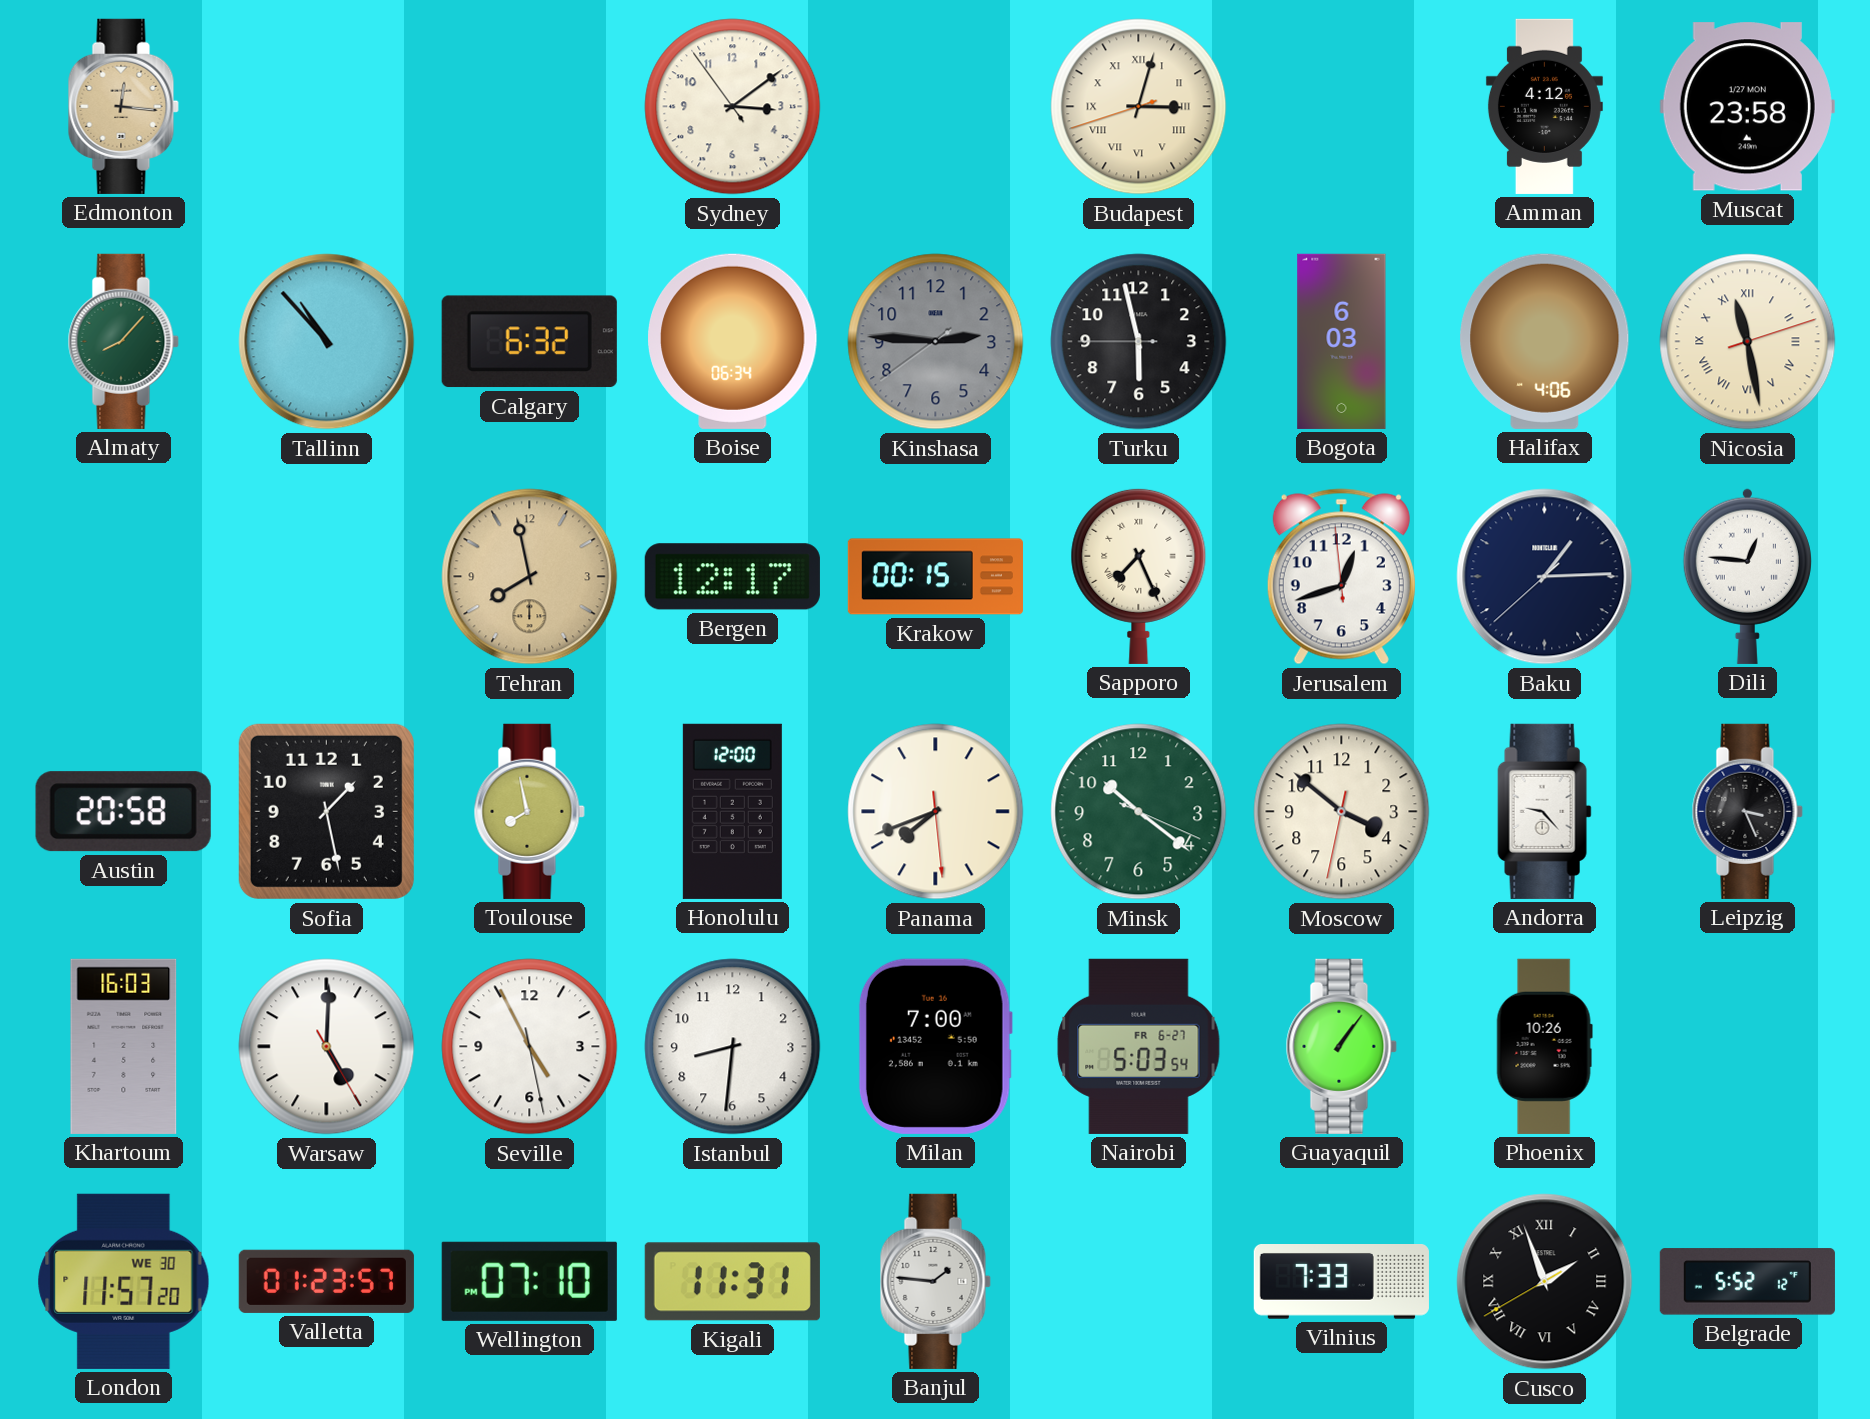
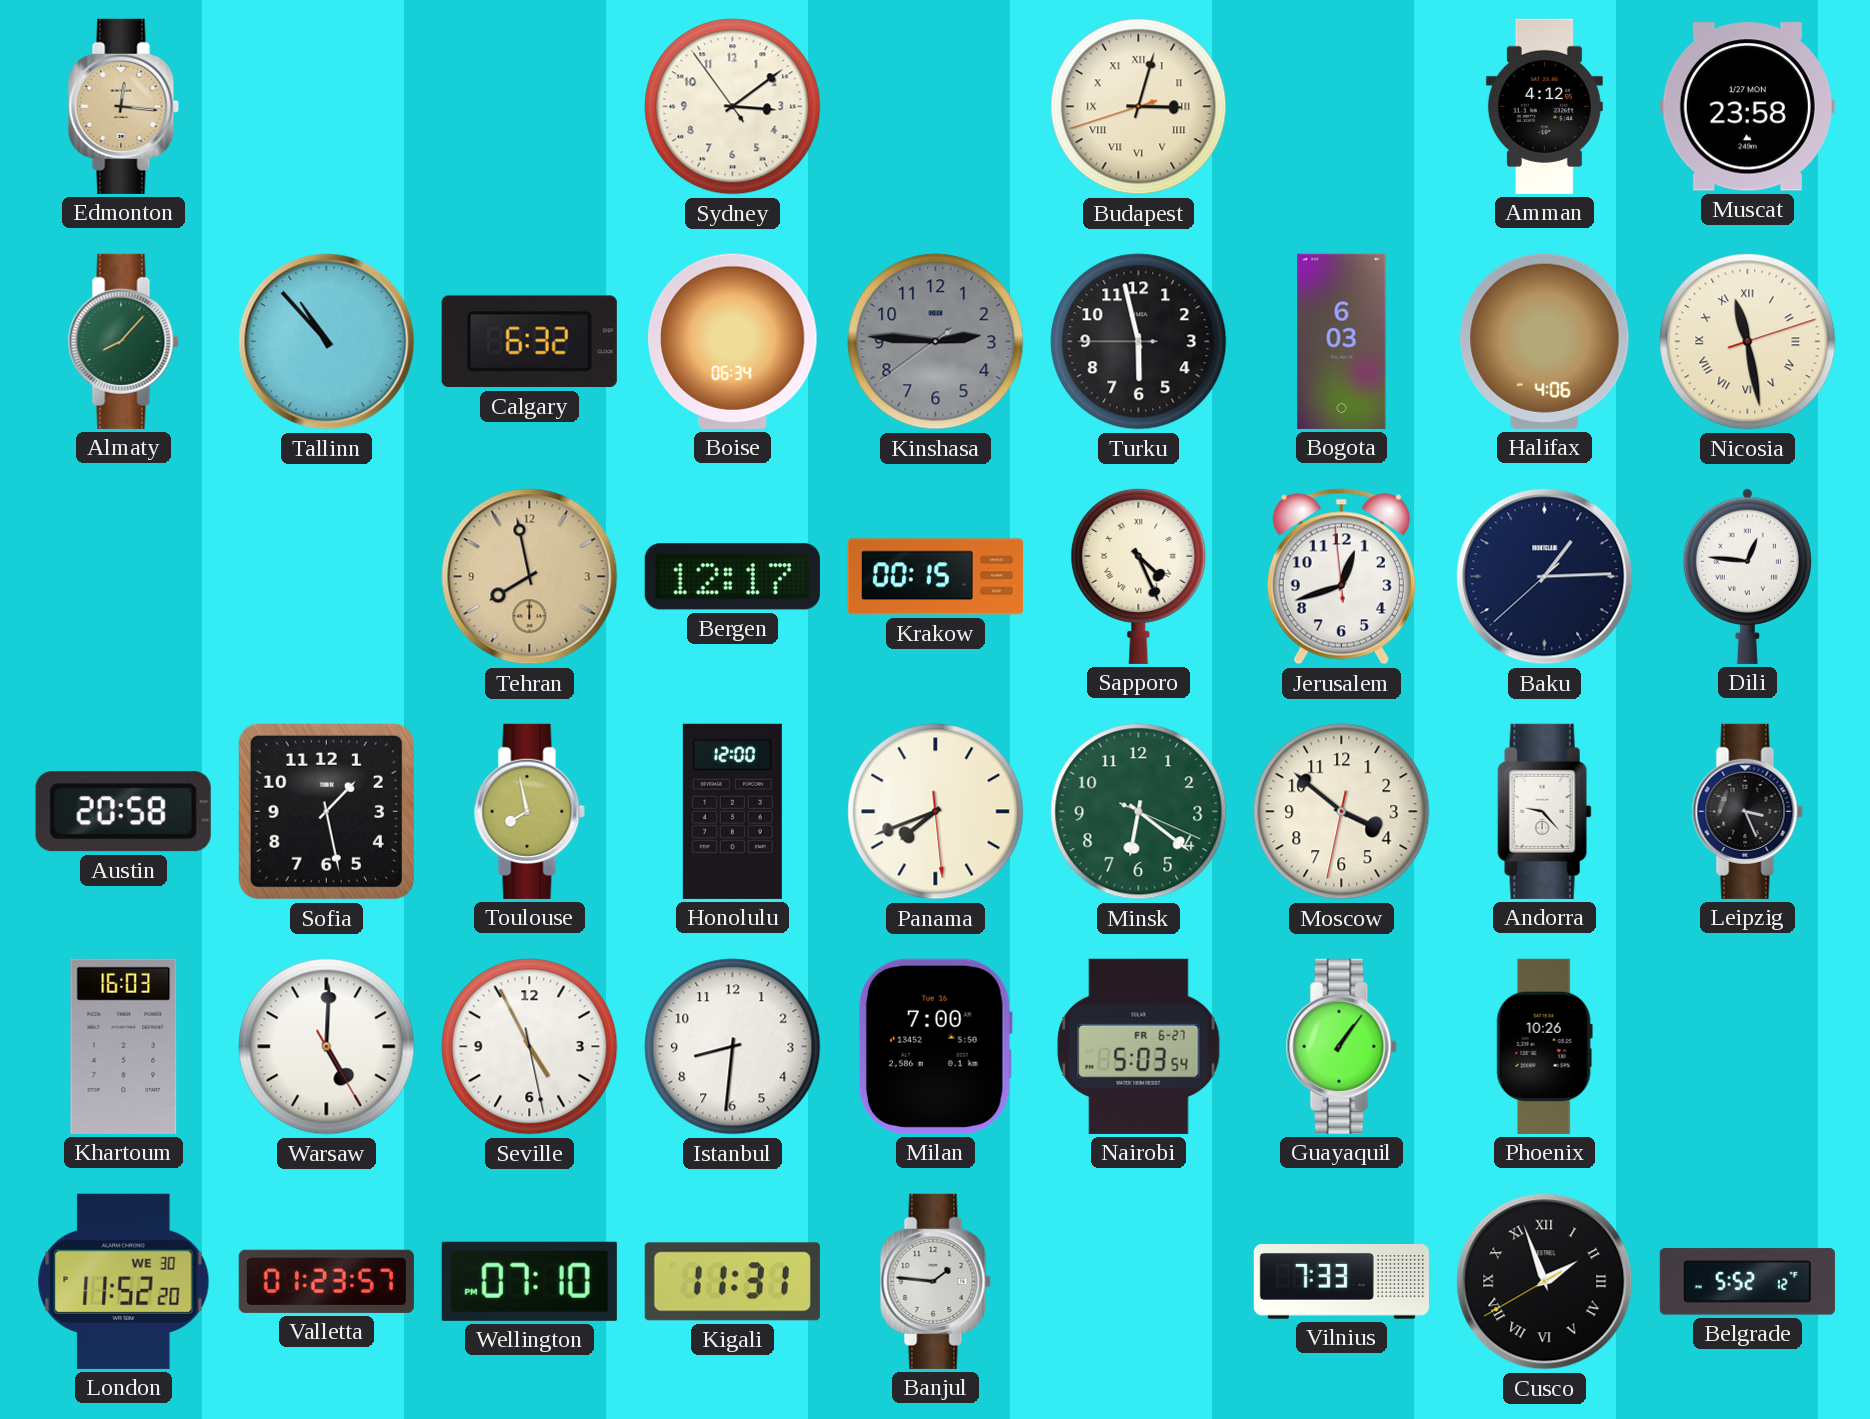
Sapporo: 7:26 -> 4:26 (1139, 576)
Minsk: 10:21 -> 6:21 (1139, 812)
London: 11:57 -> 11:52 (124, 1281)
